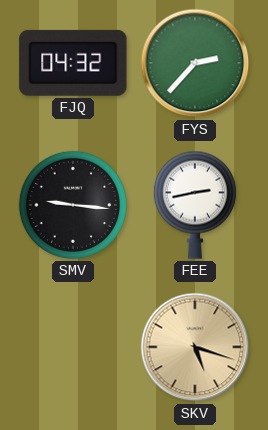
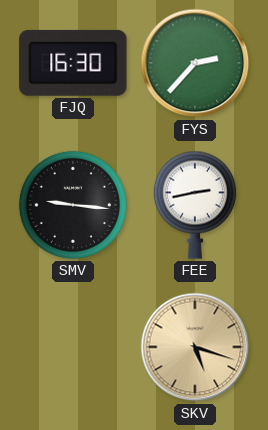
FJQ: 04:32 -> 16:30 (73, 63)
